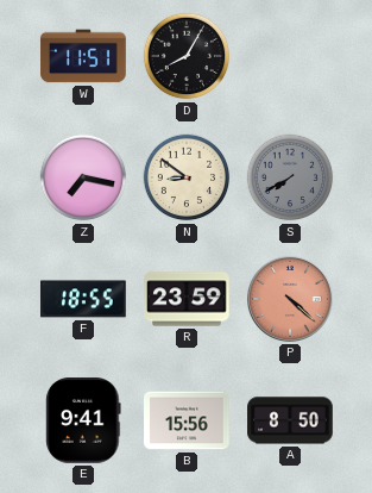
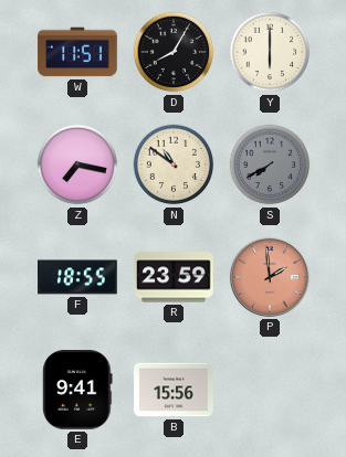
Y: none -> 6:00 (270, 52)
N: 8:51 -> 10:51 (174, 164)
P: 4:22 -> 1:59 (271, 278)
A: 8:50 -> none (290, 420)
